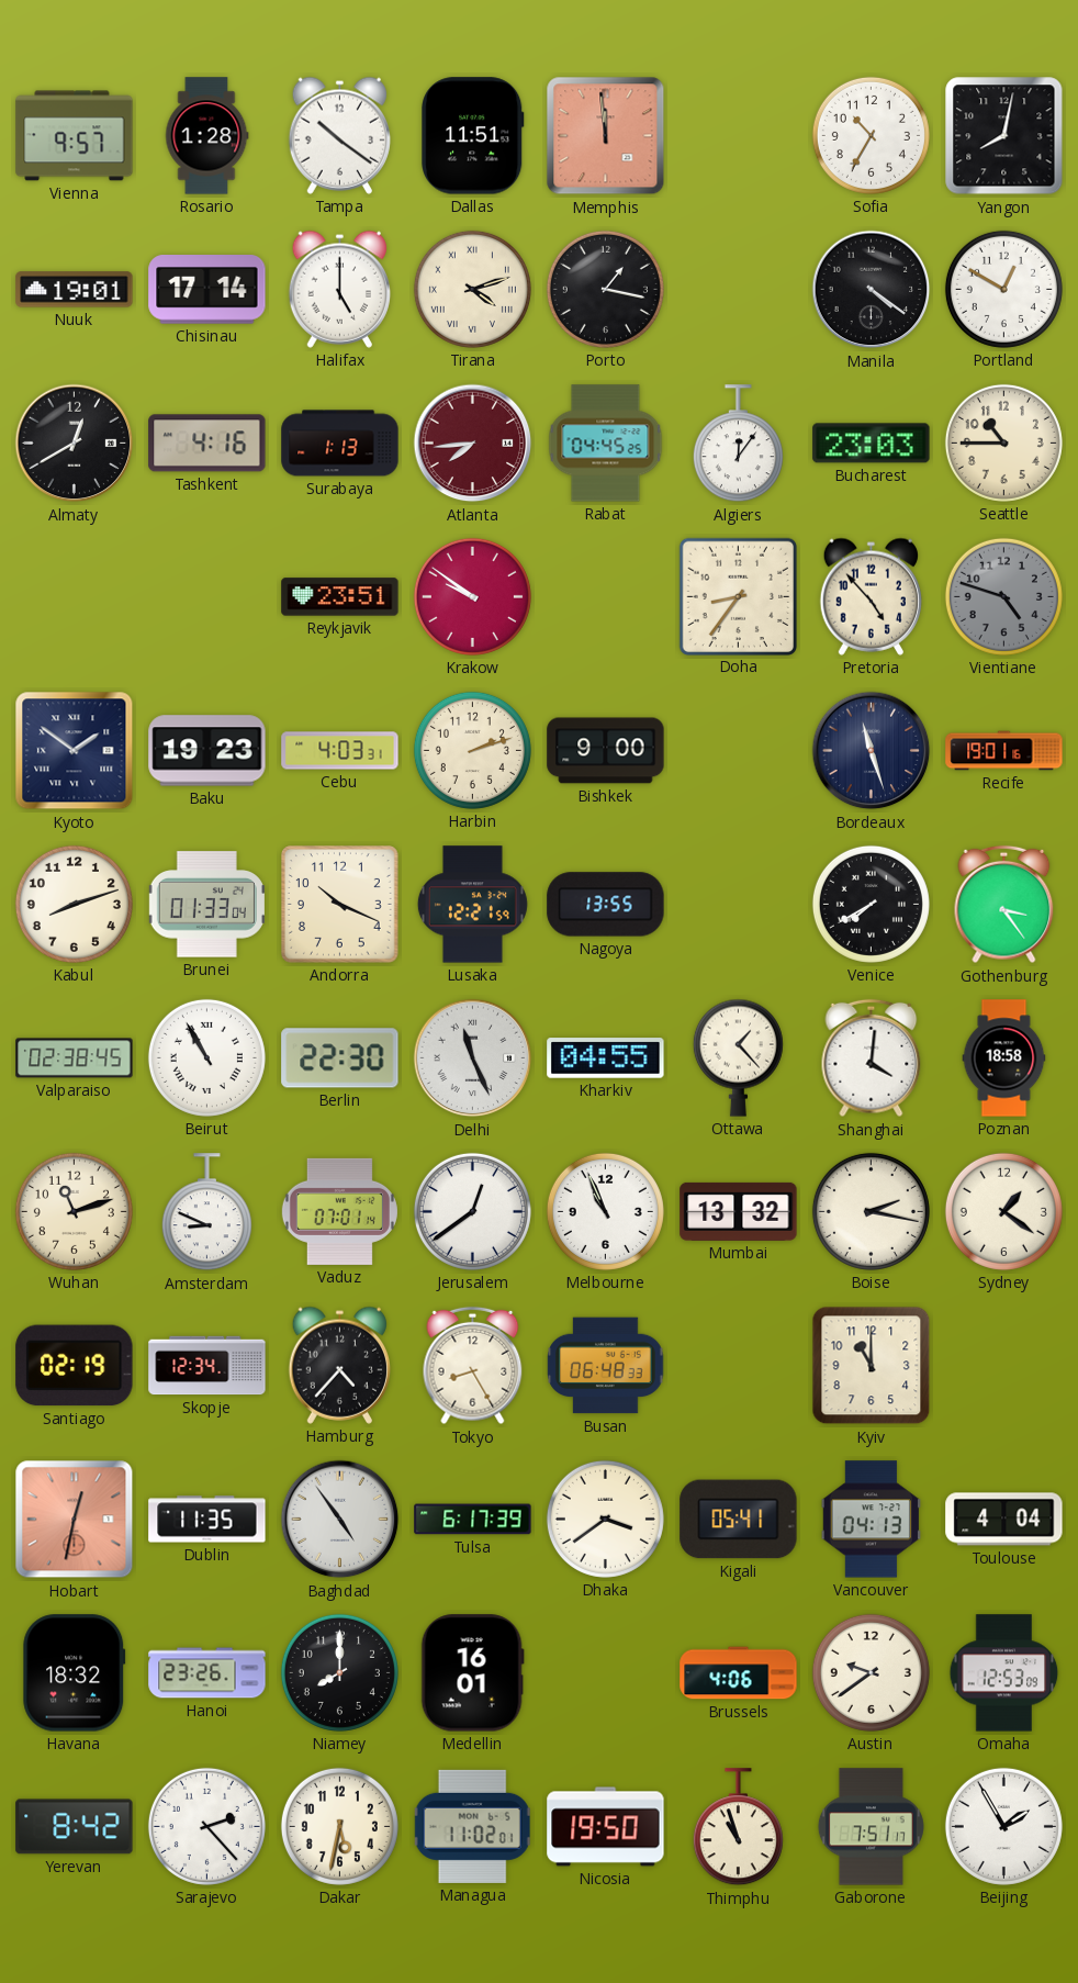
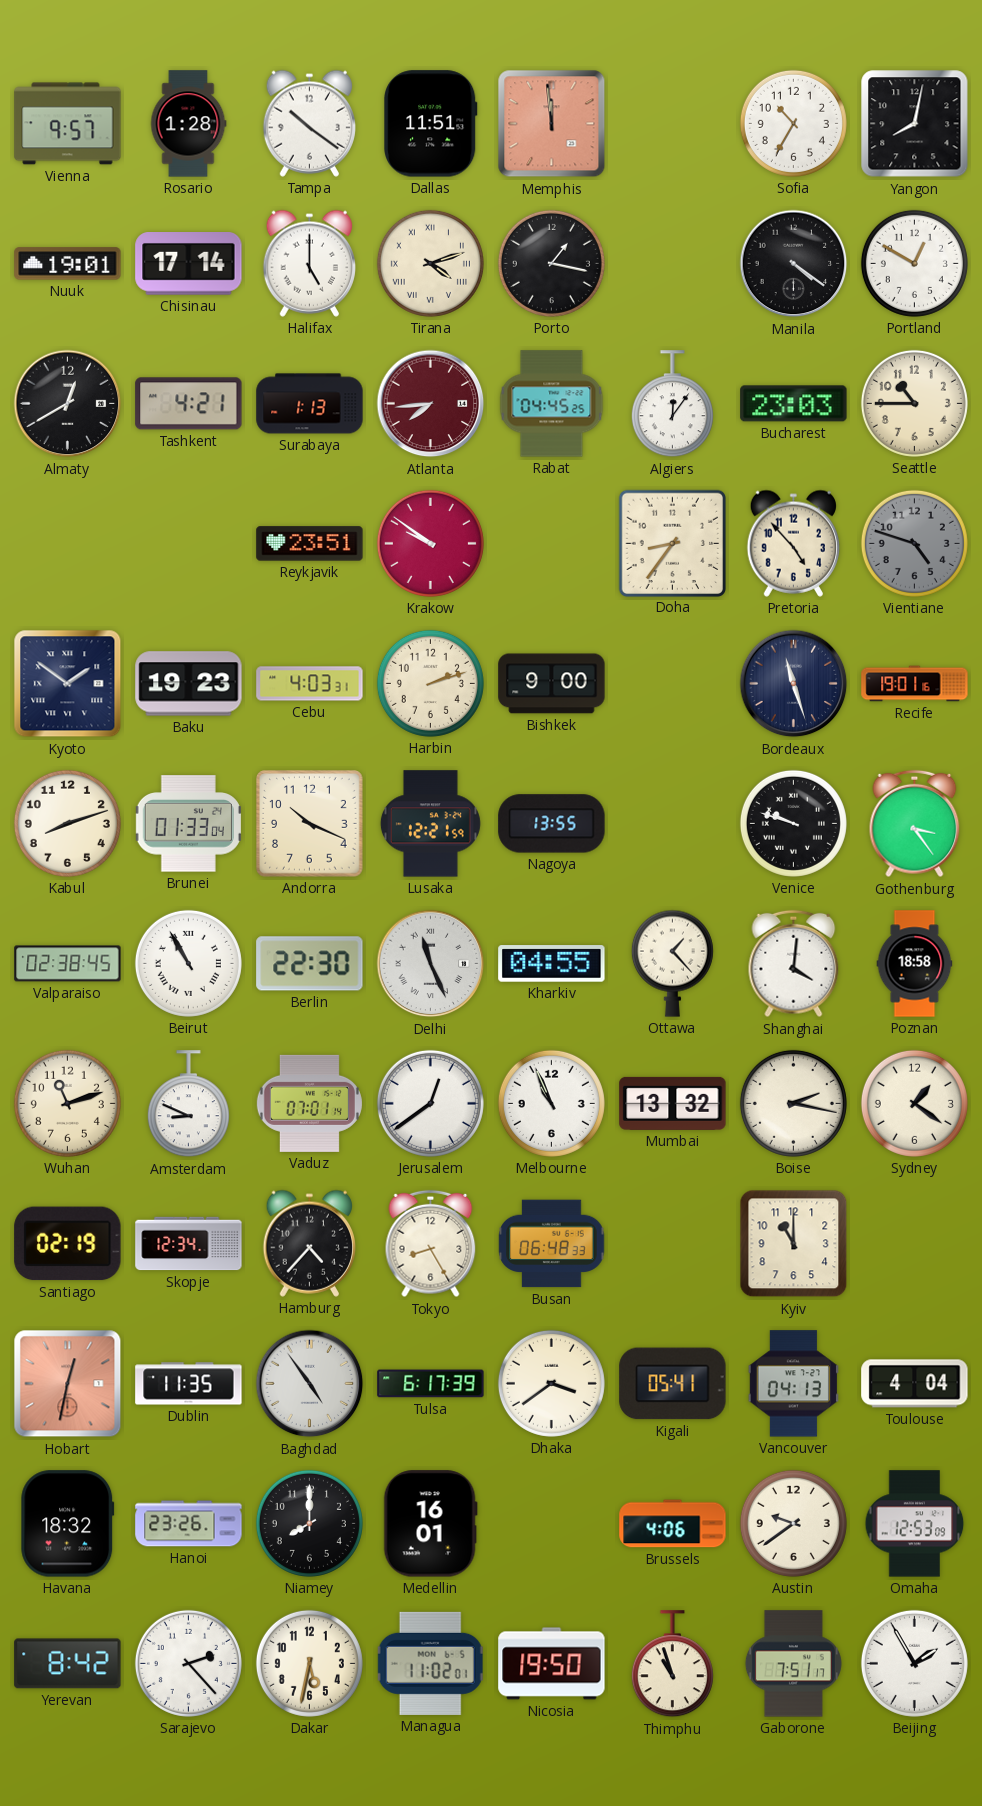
Tashkent: 4:16 -> 4:21 (189, 404)
Venice: 7:40 -> 9:48 (793, 823)
